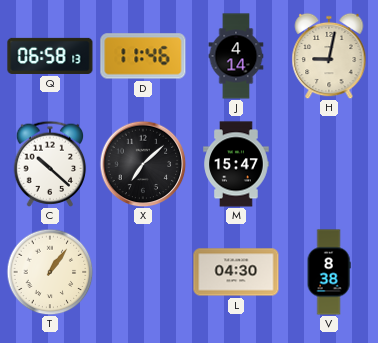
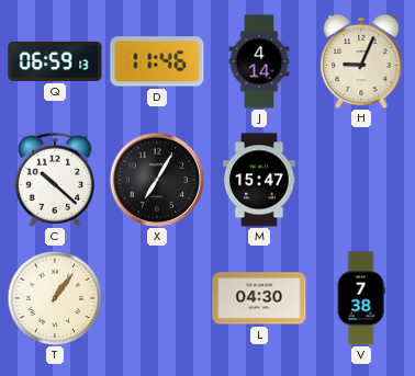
Q: 06:58 -> 06:59 (55, 61)
H: 9:02 -> 9:04 (361, 61)
X: 7:08 -> 7:05 (157, 180)
V: 8:38 -> 7:38 (361, 298)
